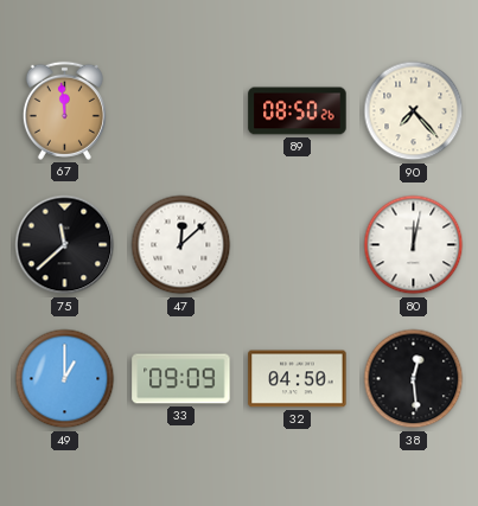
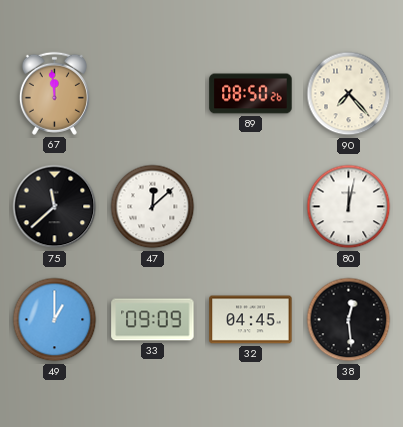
32: 04:50 -> 04:45 (251, 320)
